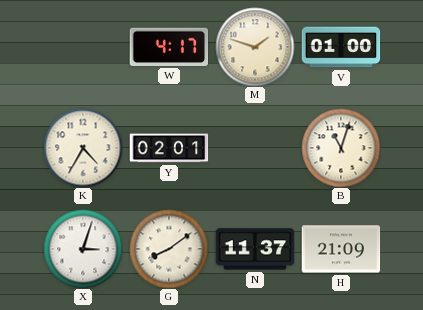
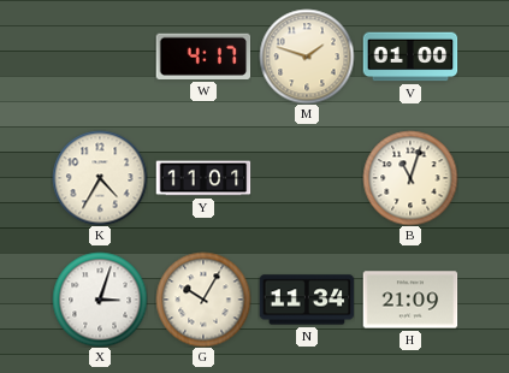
Y: 02:01 -> 11:01 (203, 178)
G: 8:09 -> 10:05 (203, 300)
N: 11:37 -> 11:34 (307, 300)
